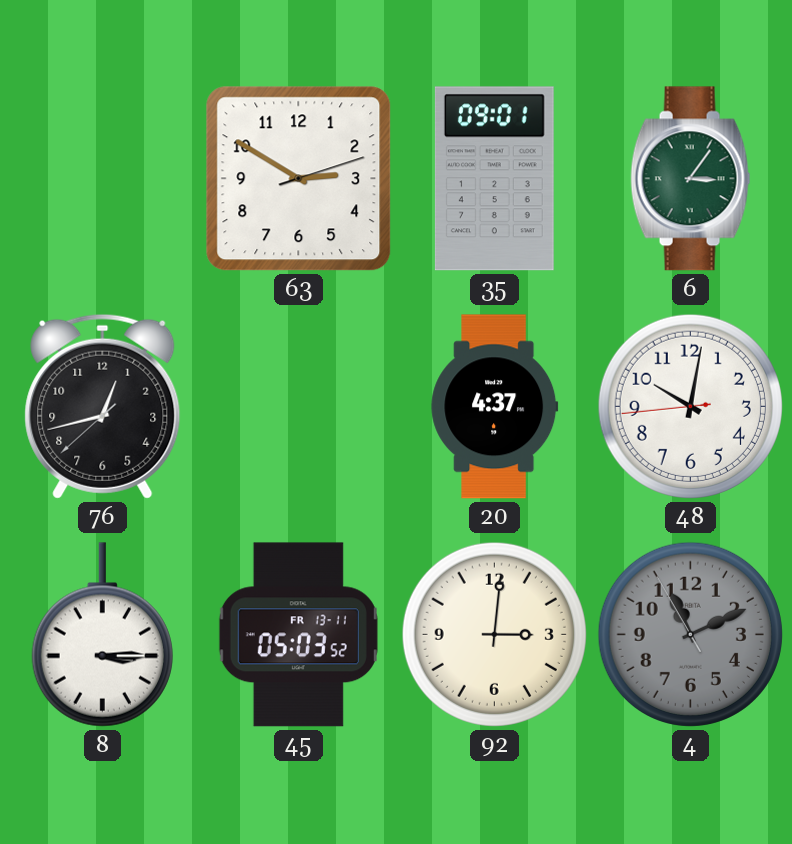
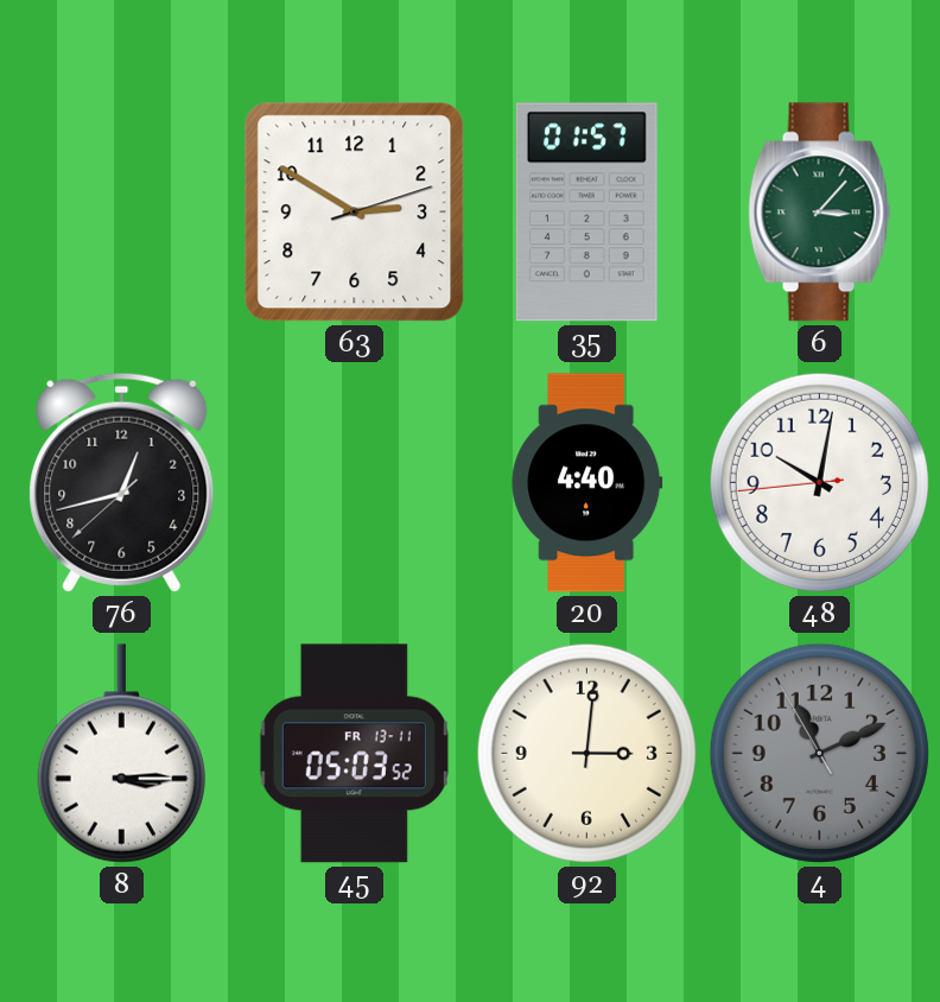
35: 09:01 -> 01:57 (586, 213)
6: 3:06 -> 3:07 (820, 213)
20: 4:37 -> 4:40 (587, 483)
